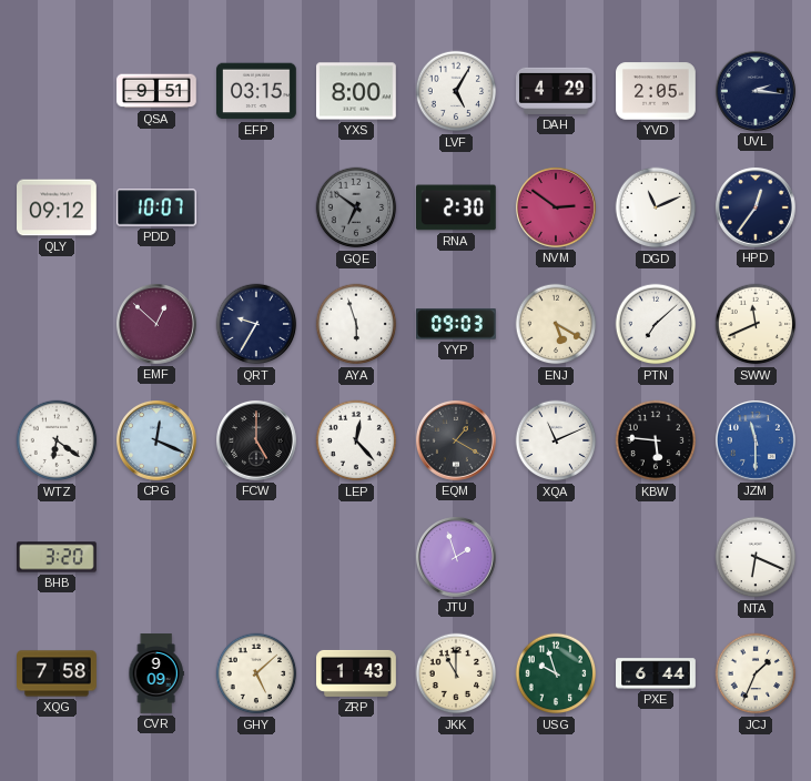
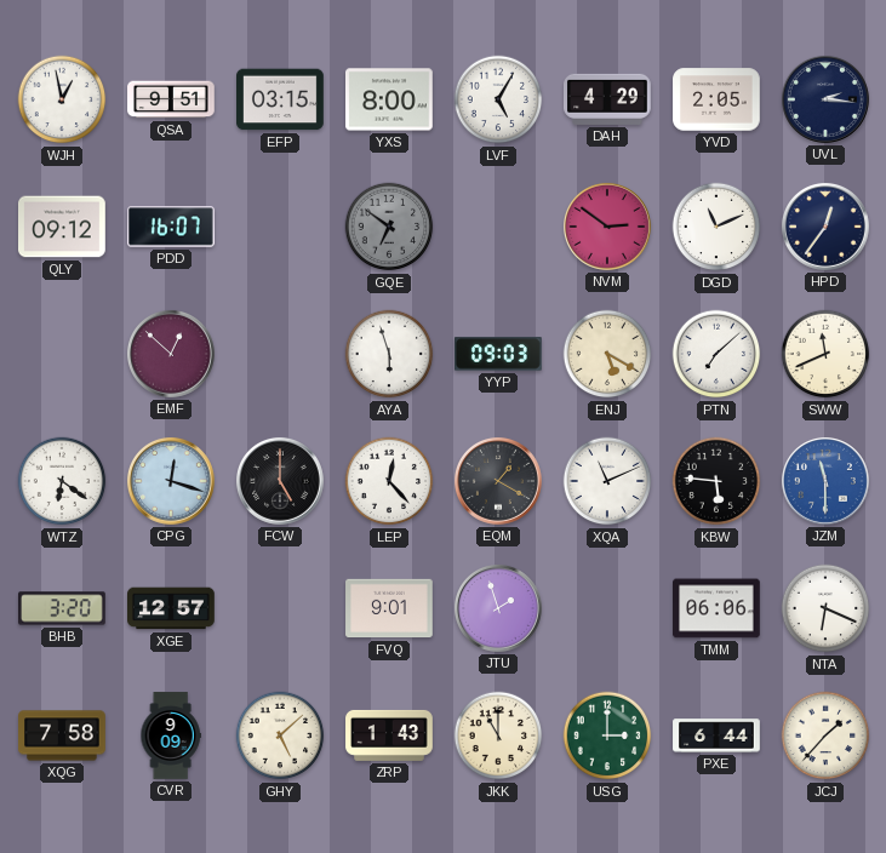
WJH: none -> 12:58 (62, 99)
PDD: 10:07 -> 16:07 (172, 227)
RNA: 2:30 -> none (457, 207)
QRT: 9:35 -> none (256, 324)
CPG: 12:19 -> 12:18 (171, 481)
XGE: none -> 12:57 (172, 608)
FVQ: none -> 9:01 (389, 608)
TMM: none -> 06:06 (716, 608)
USG: 9:57 -> 3:00 (607, 735)
JCJ: 1:34 -> 1:37 (825, 735)
